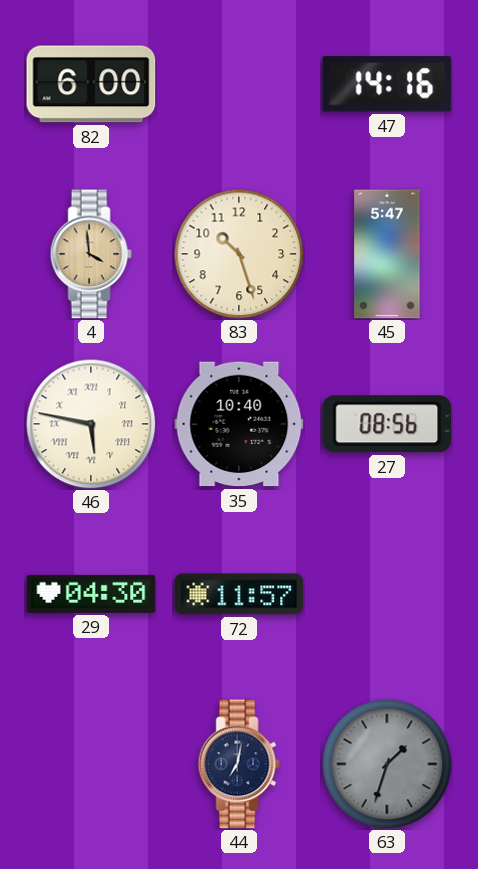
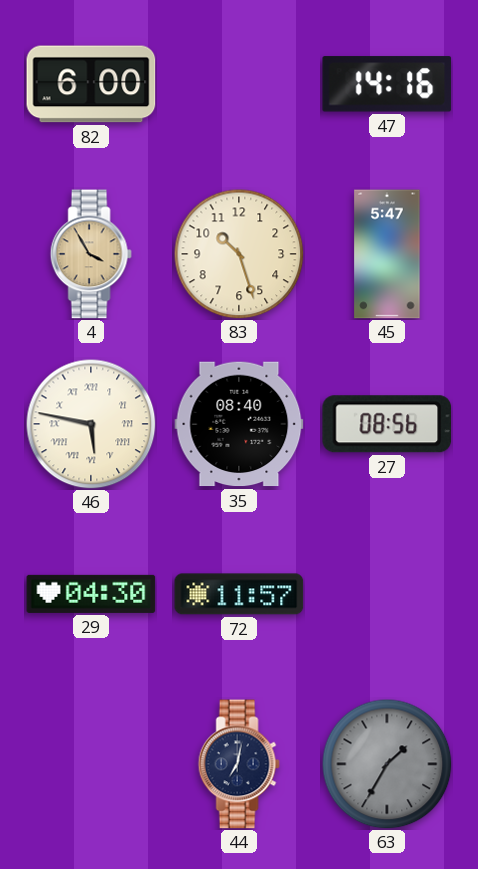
4: 3:59 -> 3:55 (91, 254)
35: 10:40 -> 08:40 (239, 424)
63: 1:33 -> 1:35 (387, 764)
